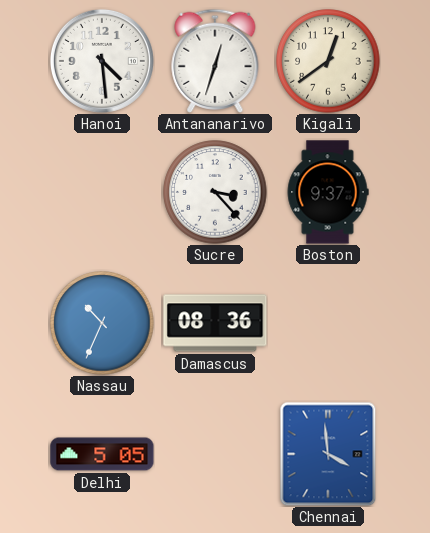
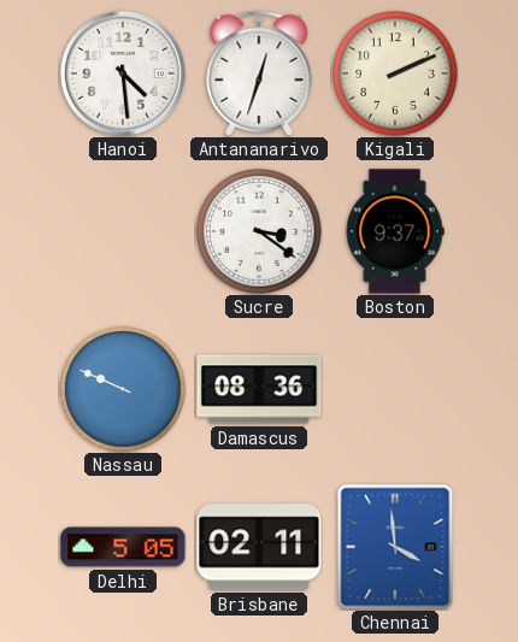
Kigali: 12:39 -> 2:11 (395, 73)
Sucre: 3:23 -> 3:21 (259, 231)
Nassau: 10:34 -> 9:49 (123, 389)
Brisbane: none -> 02:11 (259, 547)
